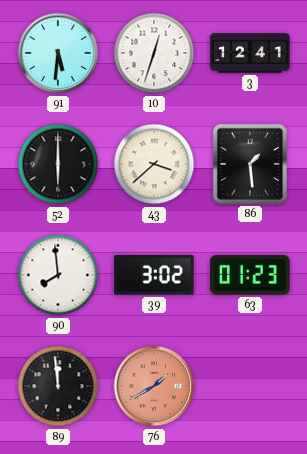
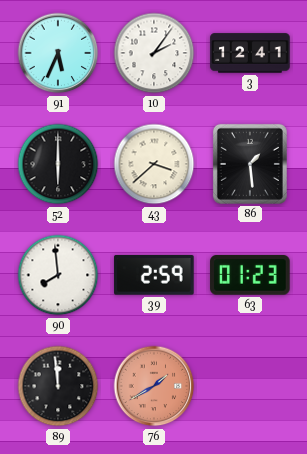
91: 5:31 -> 5:34 (58, 53)
10: 12:33 -> 2:06 (154, 53)
39: 3:02 -> 2:59 (154, 276)
